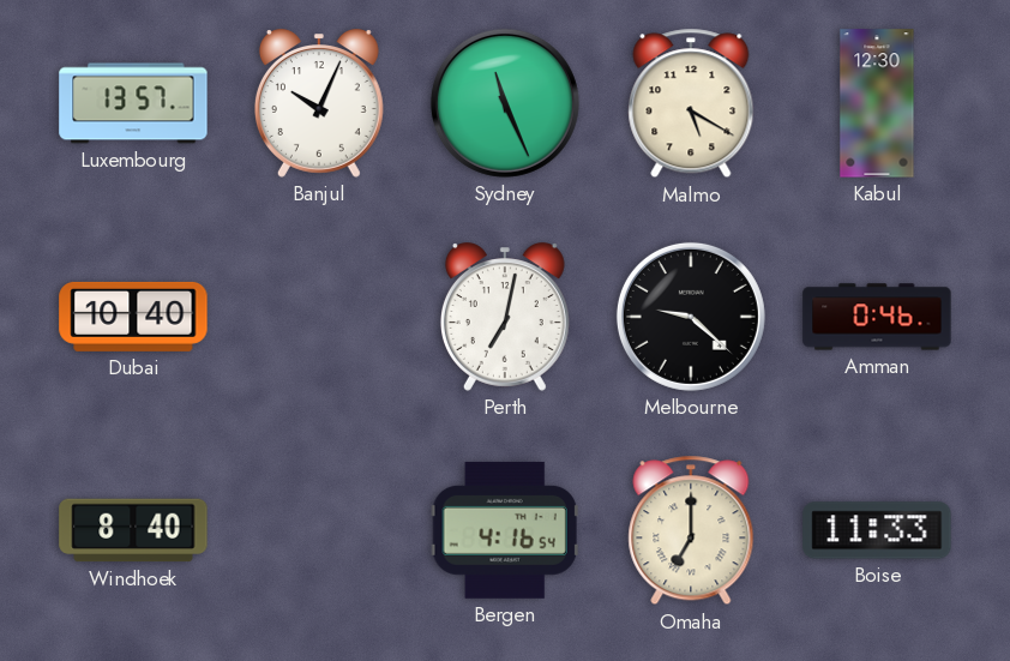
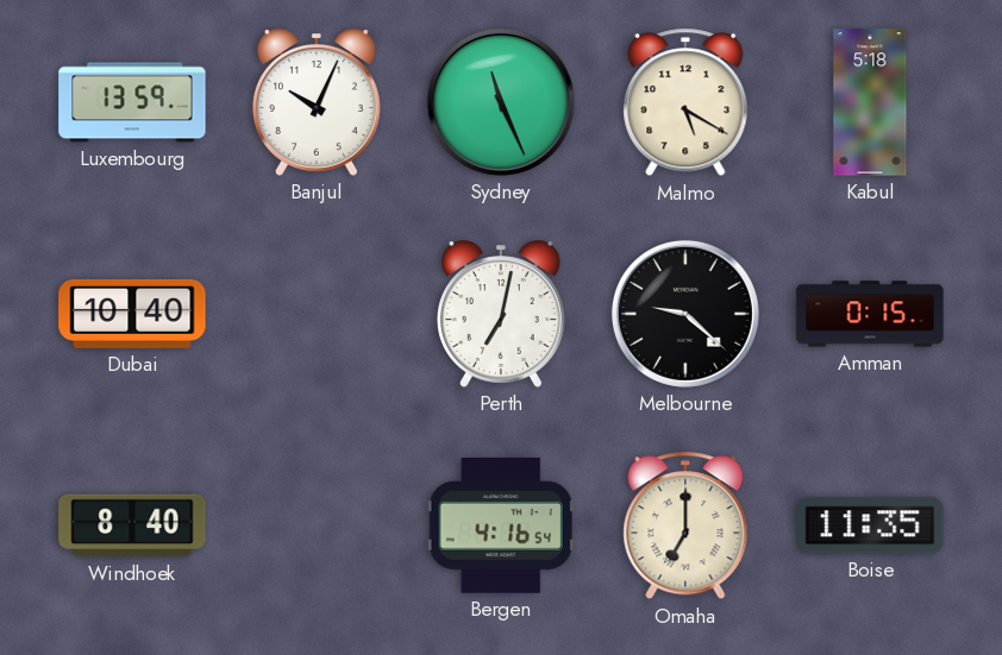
Luxembourg: 13:57 -> 13:59 (132, 102)
Kabul: 12:30 -> 5:18 (870, 102)
Amman: 0:46 -> 0:15 (870, 314)
Boise: 11:33 -> 11:35 (870, 525)
